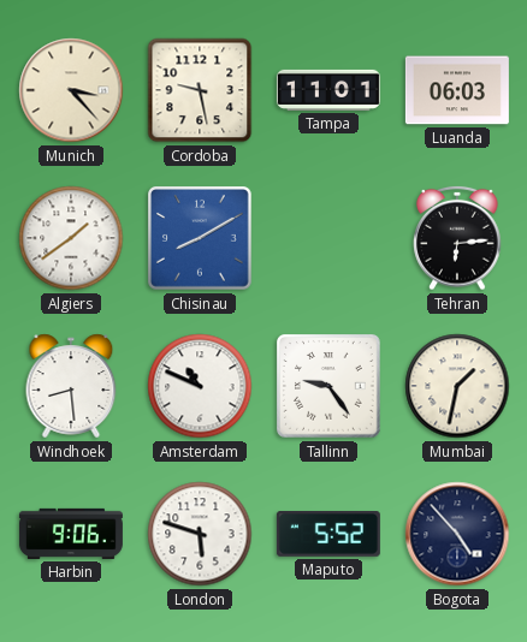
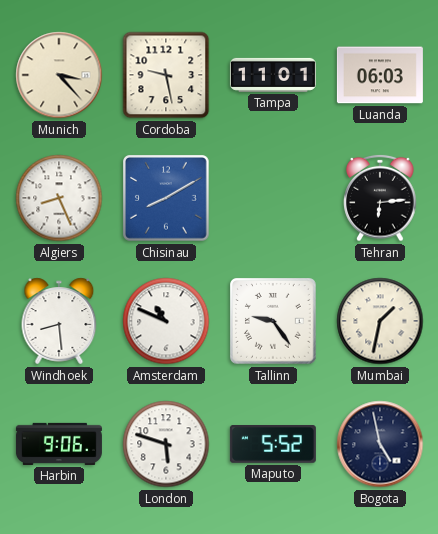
Algiers: 1:39 -> 8:26 (59, 198)
Bogota: 4:53 -> 4:58 (380, 444)
